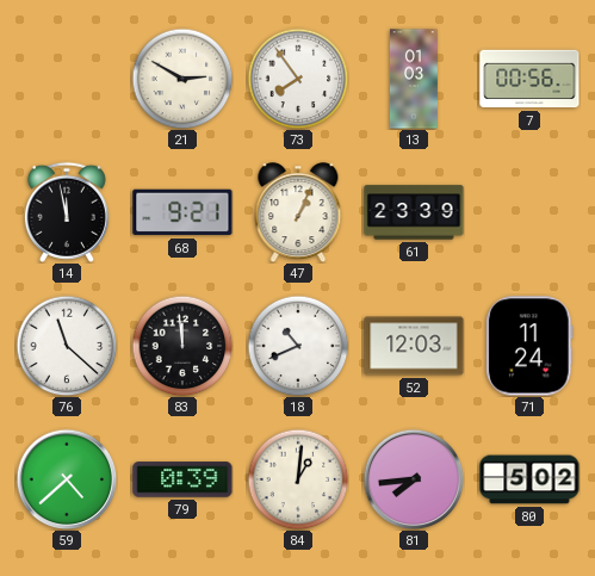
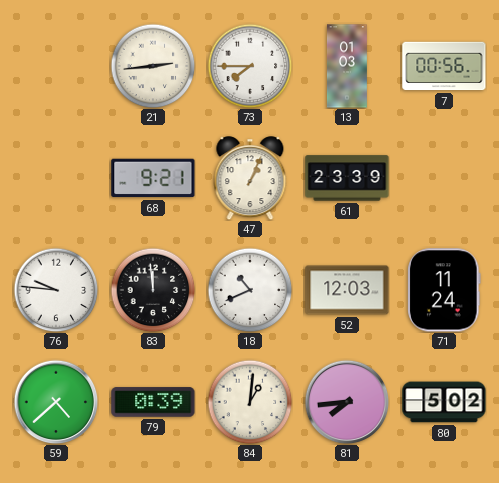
21: 2:50 -> 2:44 (153, 66)
73: 7:54 -> 7:45 (250, 66)
14: 11:58 -> none (67, 212)
76: 11:22 -> 9:46 (56, 290)
